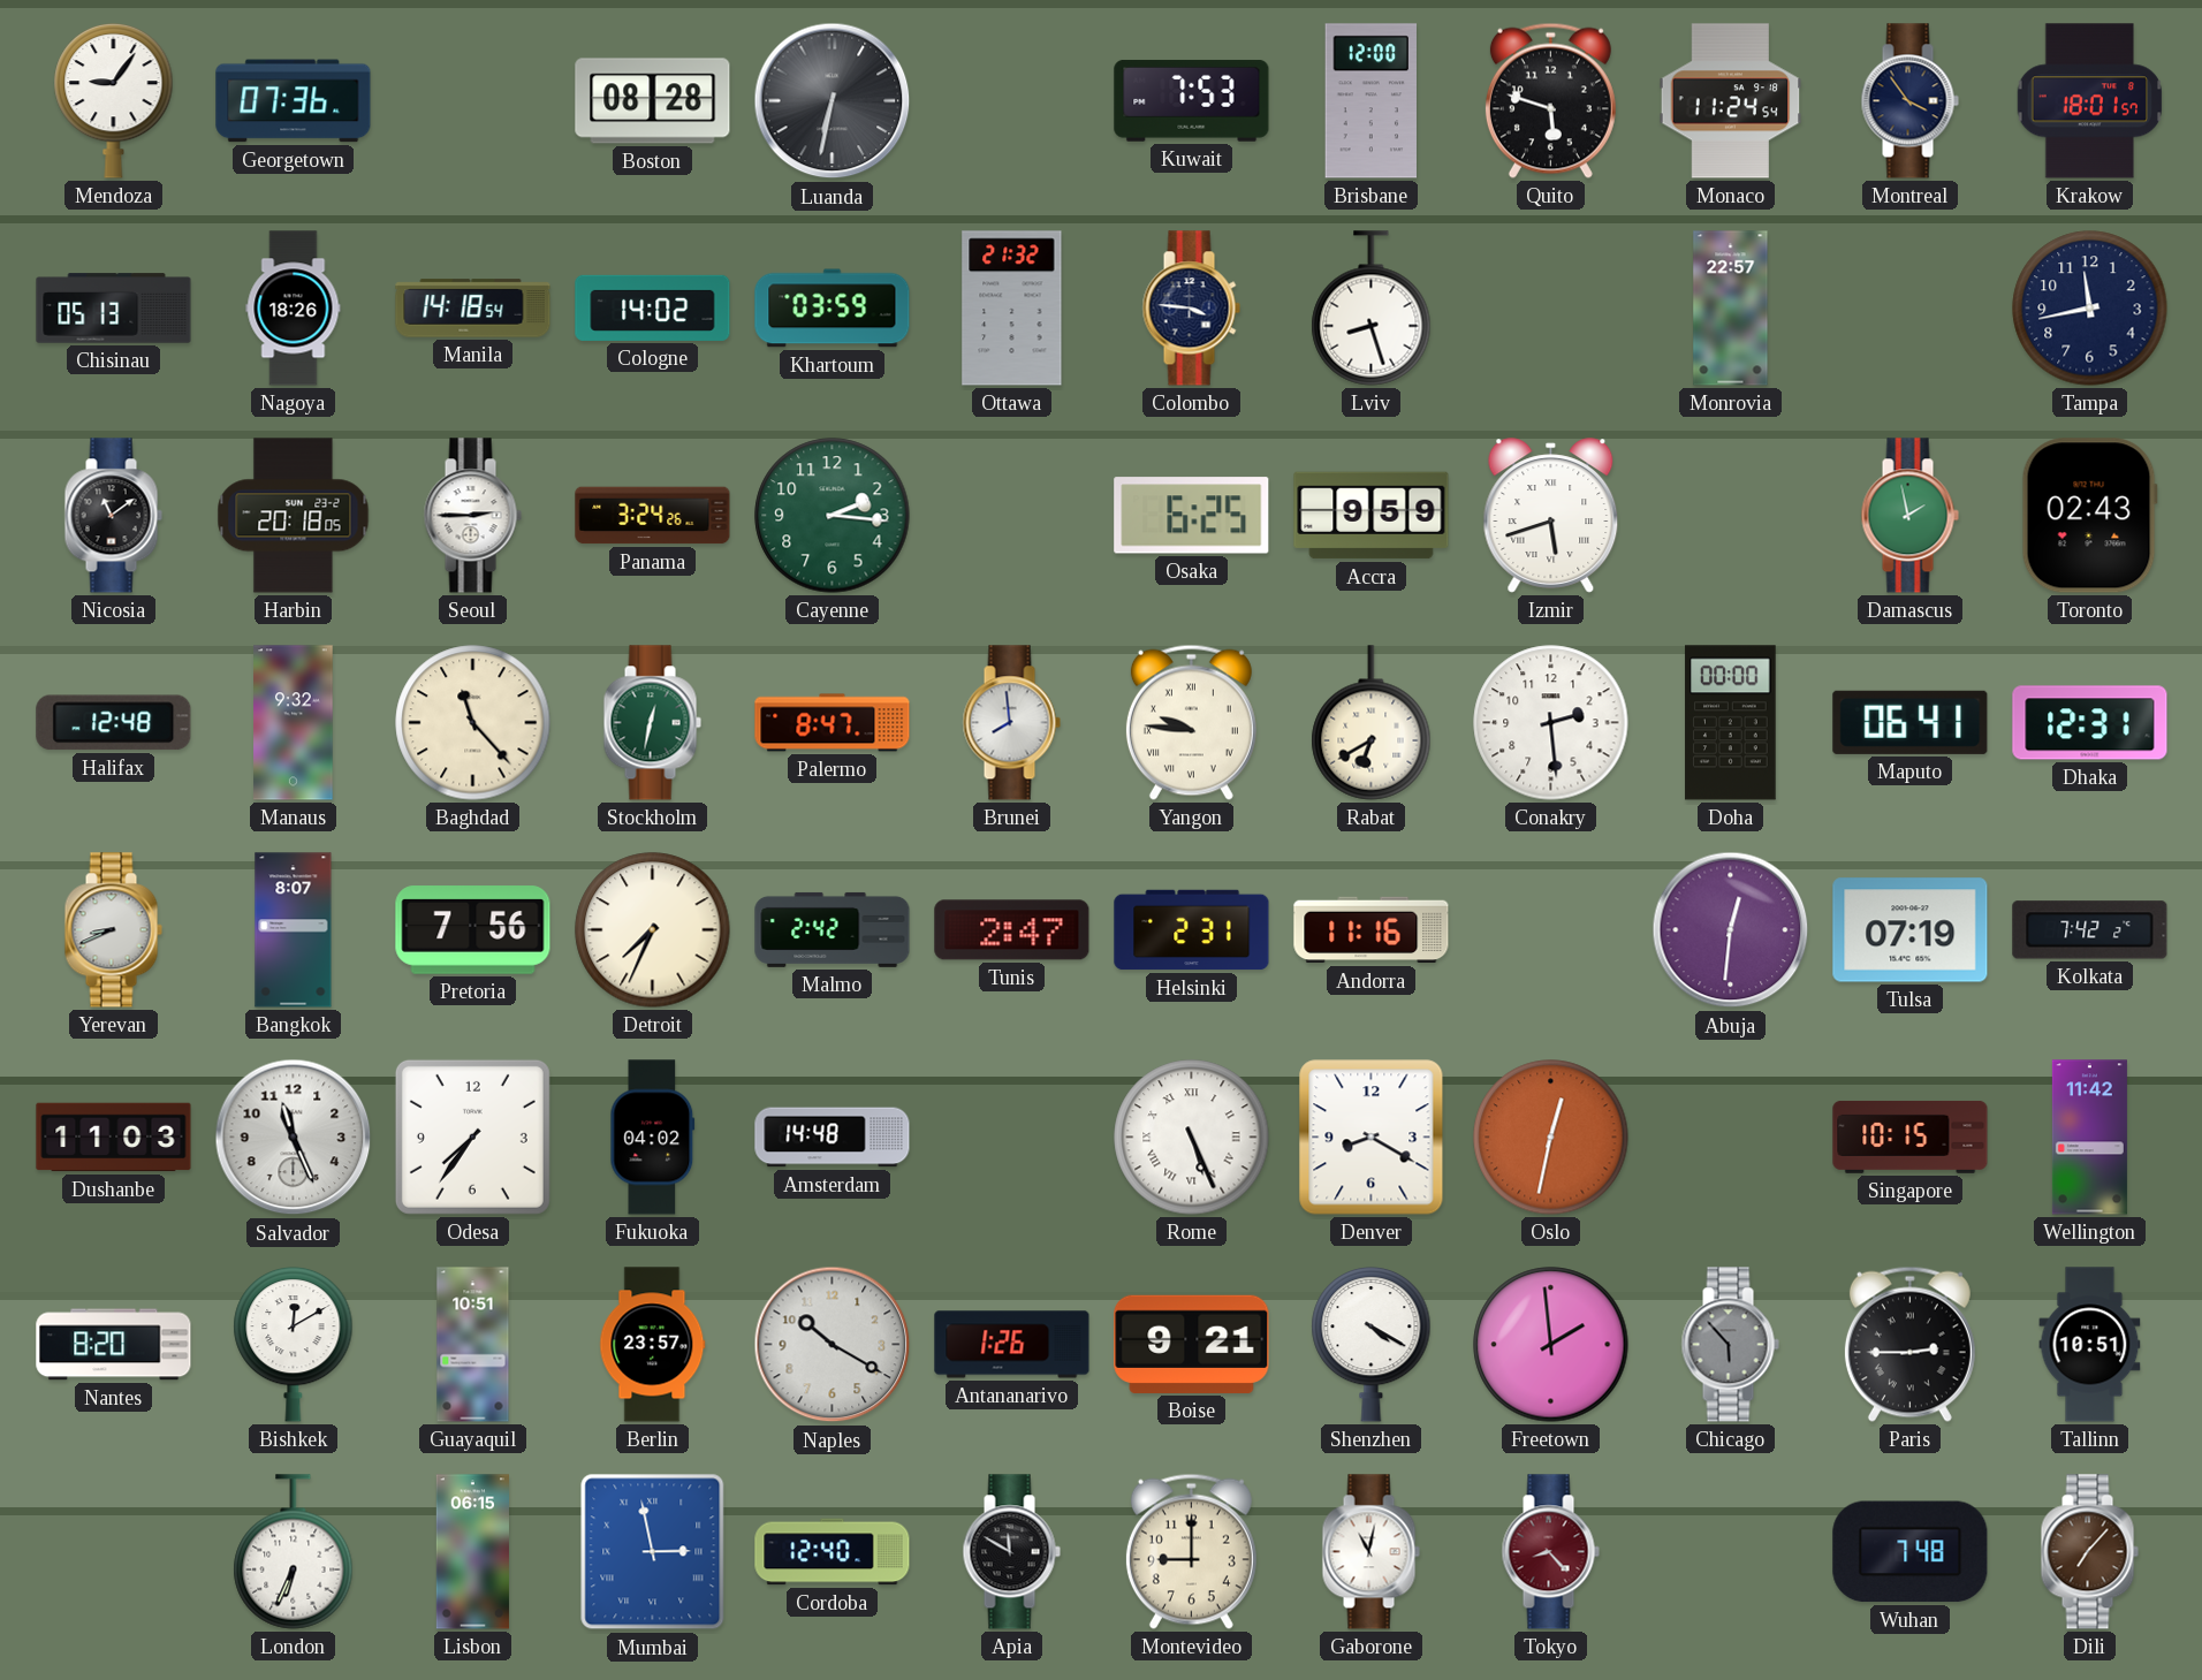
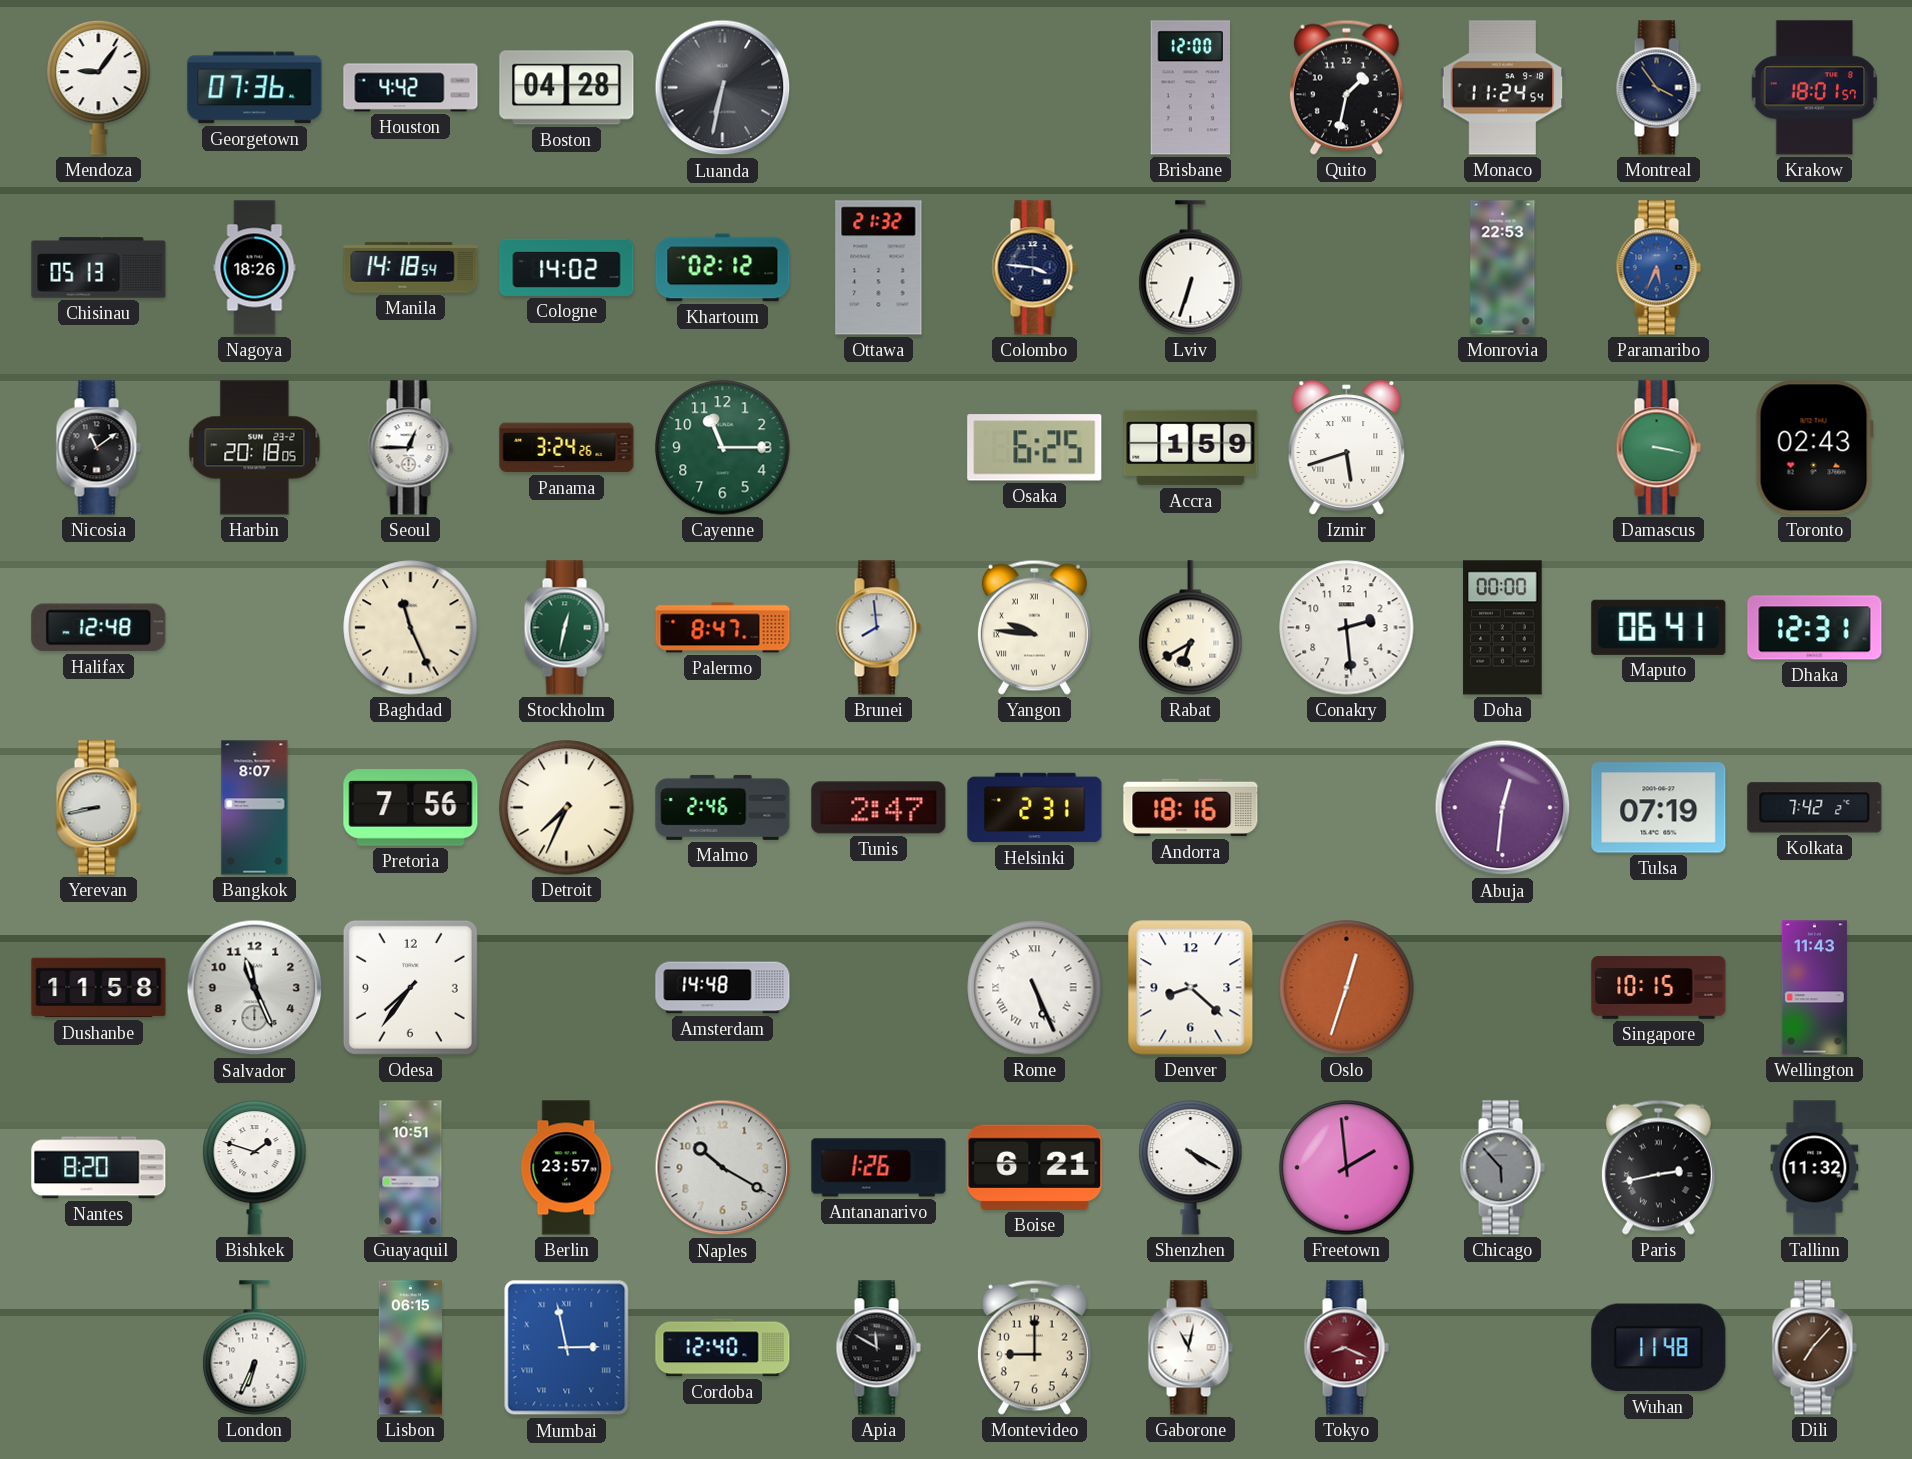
Houston: none -> 4:42 (411, 88)
Boston: 08:28 -> 04:28 (567, 88)
Kuwait: 7:53 -> none (1192, 101)
Quito: 5:48 -> 1:32 (1346, 87)
Khartoum: 03:59 -> 02:12 (723, 268)
Lviv: 8:27 -> 6:33 (1191, 268)
Monrovia: 22:57 -> 22:53 (1503, 268)
Paramaribo: none -> 5:34 (1658, 268)
Tampa: 11:43 -> none (2090, 309)
Seoul: 2:45 -> 12:45 (410, 448)
Cayenne: 2:16 -> 11:15 (723, 448)
Accra: 9:59 -> 1:59 (1191, 448)
Damascus: 1:58 -> 3:17 (1658, 448)
Manaus: 9:32 -> none (294, 723)
Baghdad: 11:23 -> 11:26 (411, 628)
Yerevan: 8:41 -> 8:43 (98, 808)
Malmo: 2:42 -> 2:46 (723, 807)
Andorra: 11:16 -> 18:16 (1191, 808)
Dushanbe: 11:03 -> 11:58 (99, 988)
Fukuoka: 04:02 -> none (653, 1138)
Denver: 8:20 -> 8:22 (1191, 988)
Oslo: 12:32 -> 12:33 (1347, 988)
Wellington: 11:42 -> 11:43 (1814, 988)
Bishkek: 12:10 -> 1:48 (255, 1167)
Boise: 9:21 -> 6:21 (1035, 1167)
Paris: 2:45 -> 2:43 (1658, 1167)
Tallinn: 10:51 -> 11:32 (1815, 1168)
Tokyo: 8:23 -> 8:19 (1346, 1348)
Wuhan: 7:48 -> 11:48 (1659, 1348)
